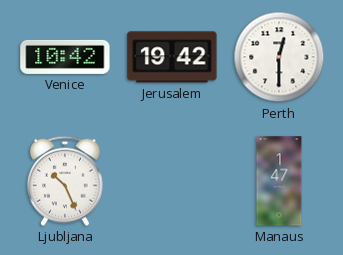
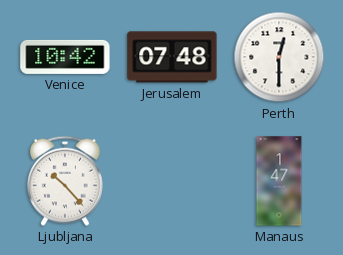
Jerusalem: 19:42 -> 07:48 (172, 57)
Ljubljana: 10:26 -> 10:23 (65, 181)
